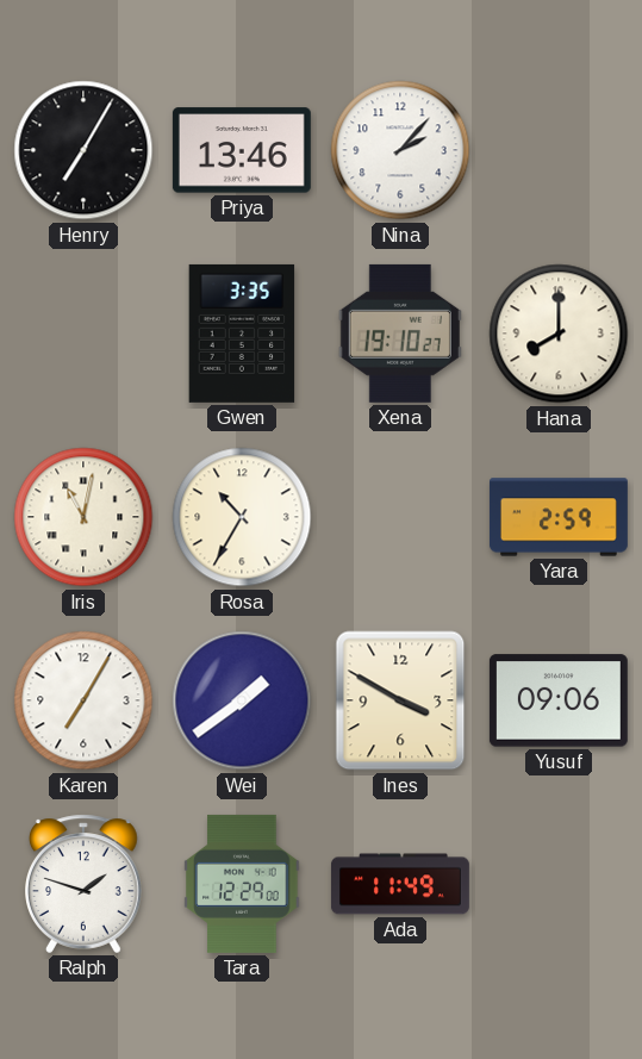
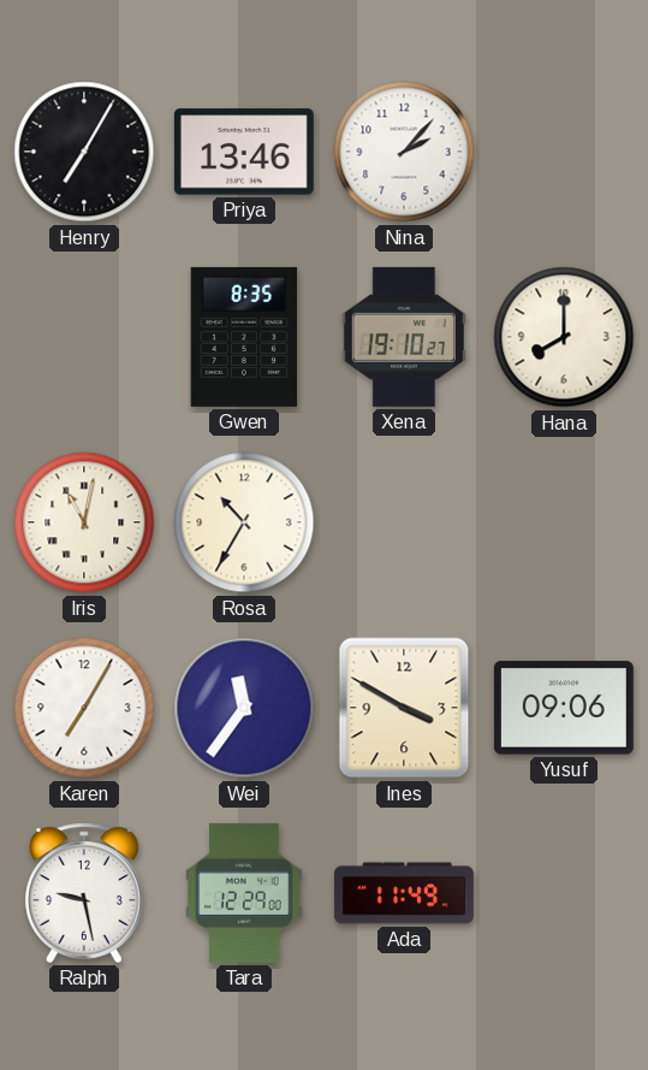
Gwen: 3:35 -> 8:35 (244, 337)
Yara: 2:59 -> none (559, 517)
Wei: 1:39 -> 11:36 (244, 708)
Ralph: 1:48 -> 9:28 (85, 893)
